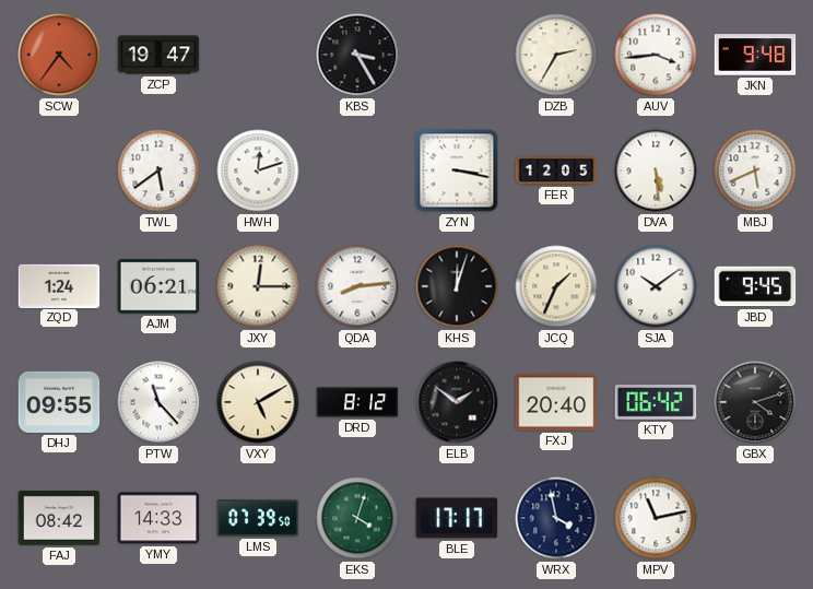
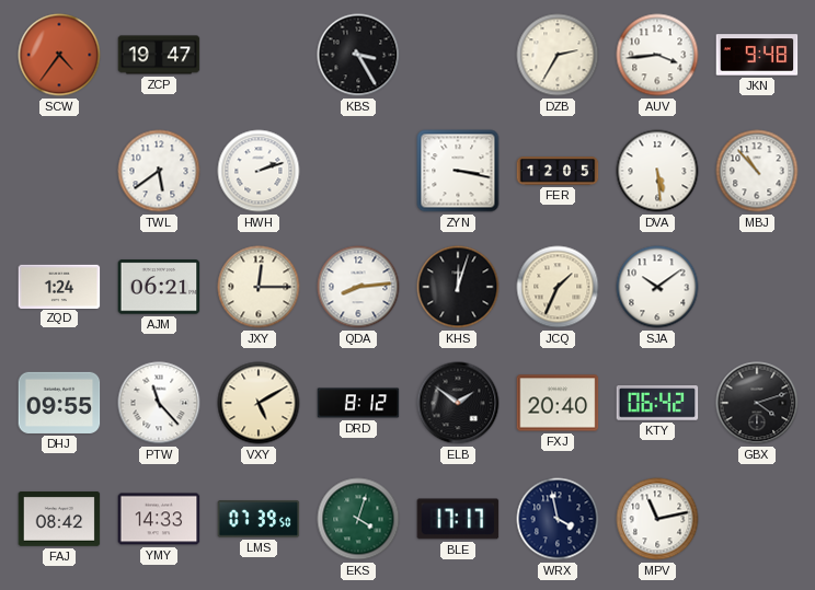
HWH: 12:12 -> 2:12 (259, 171)
MBJ: 5:41 -> 10:53 (757, 171)
JBD: 9:45 -> none (755, 286)
